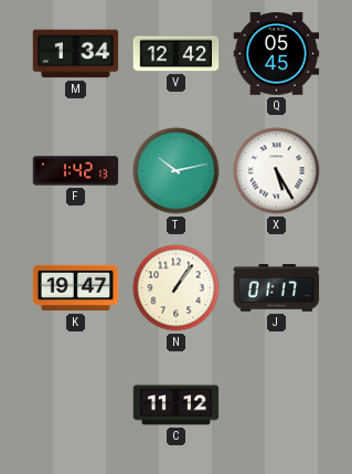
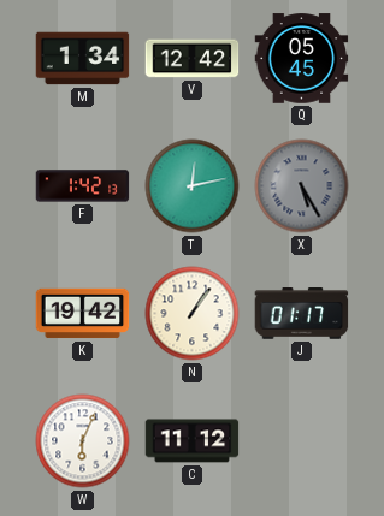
T: 10:13 -> 12:13 (193, 186)
X dial: white -> grey (302, 186)
K: 19:47 -> 19:42 (83, 314)
W: none -> 6:04 (83, 441)
